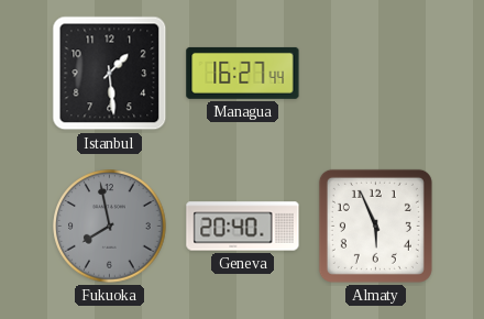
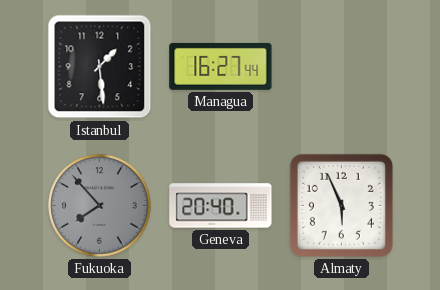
Fukuoka: 7:58 -> 7:53 (100, 206)
